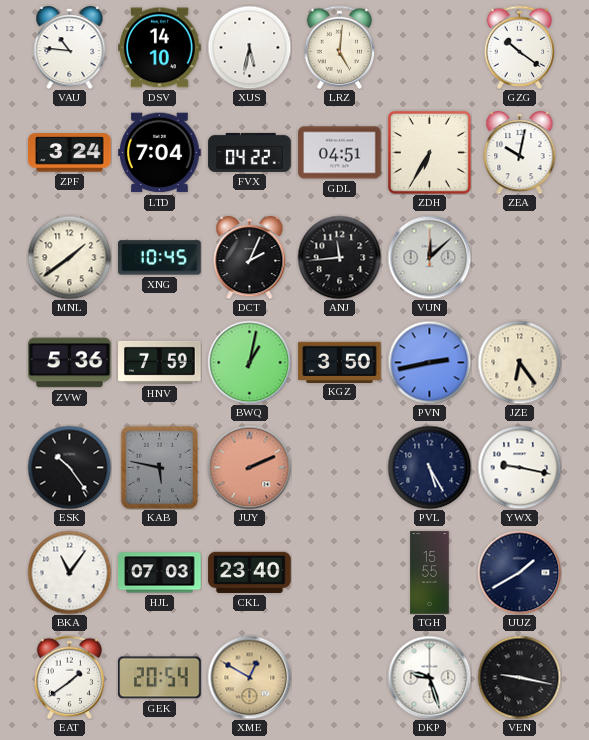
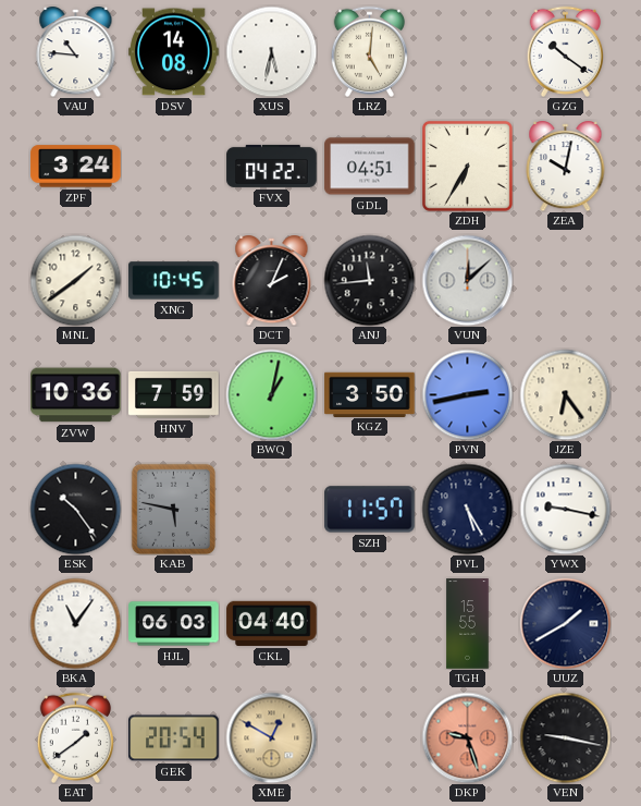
DSV: 14:10 -> 14:08 (174, 52)
LTD: 7:04 -> none (160, 153)
ZVW: 5:36 -> 10:36 (76, 395)
JUY: 2:11 -> none (249, 467)
SZH: none -> 11:57 (370, 510)
HJL: 07:03 -> 06:03 (174, 624)
CKL: 23:40 -> 04:40 (272, 623)
DKP dial: white -> salmon (467, 737)
